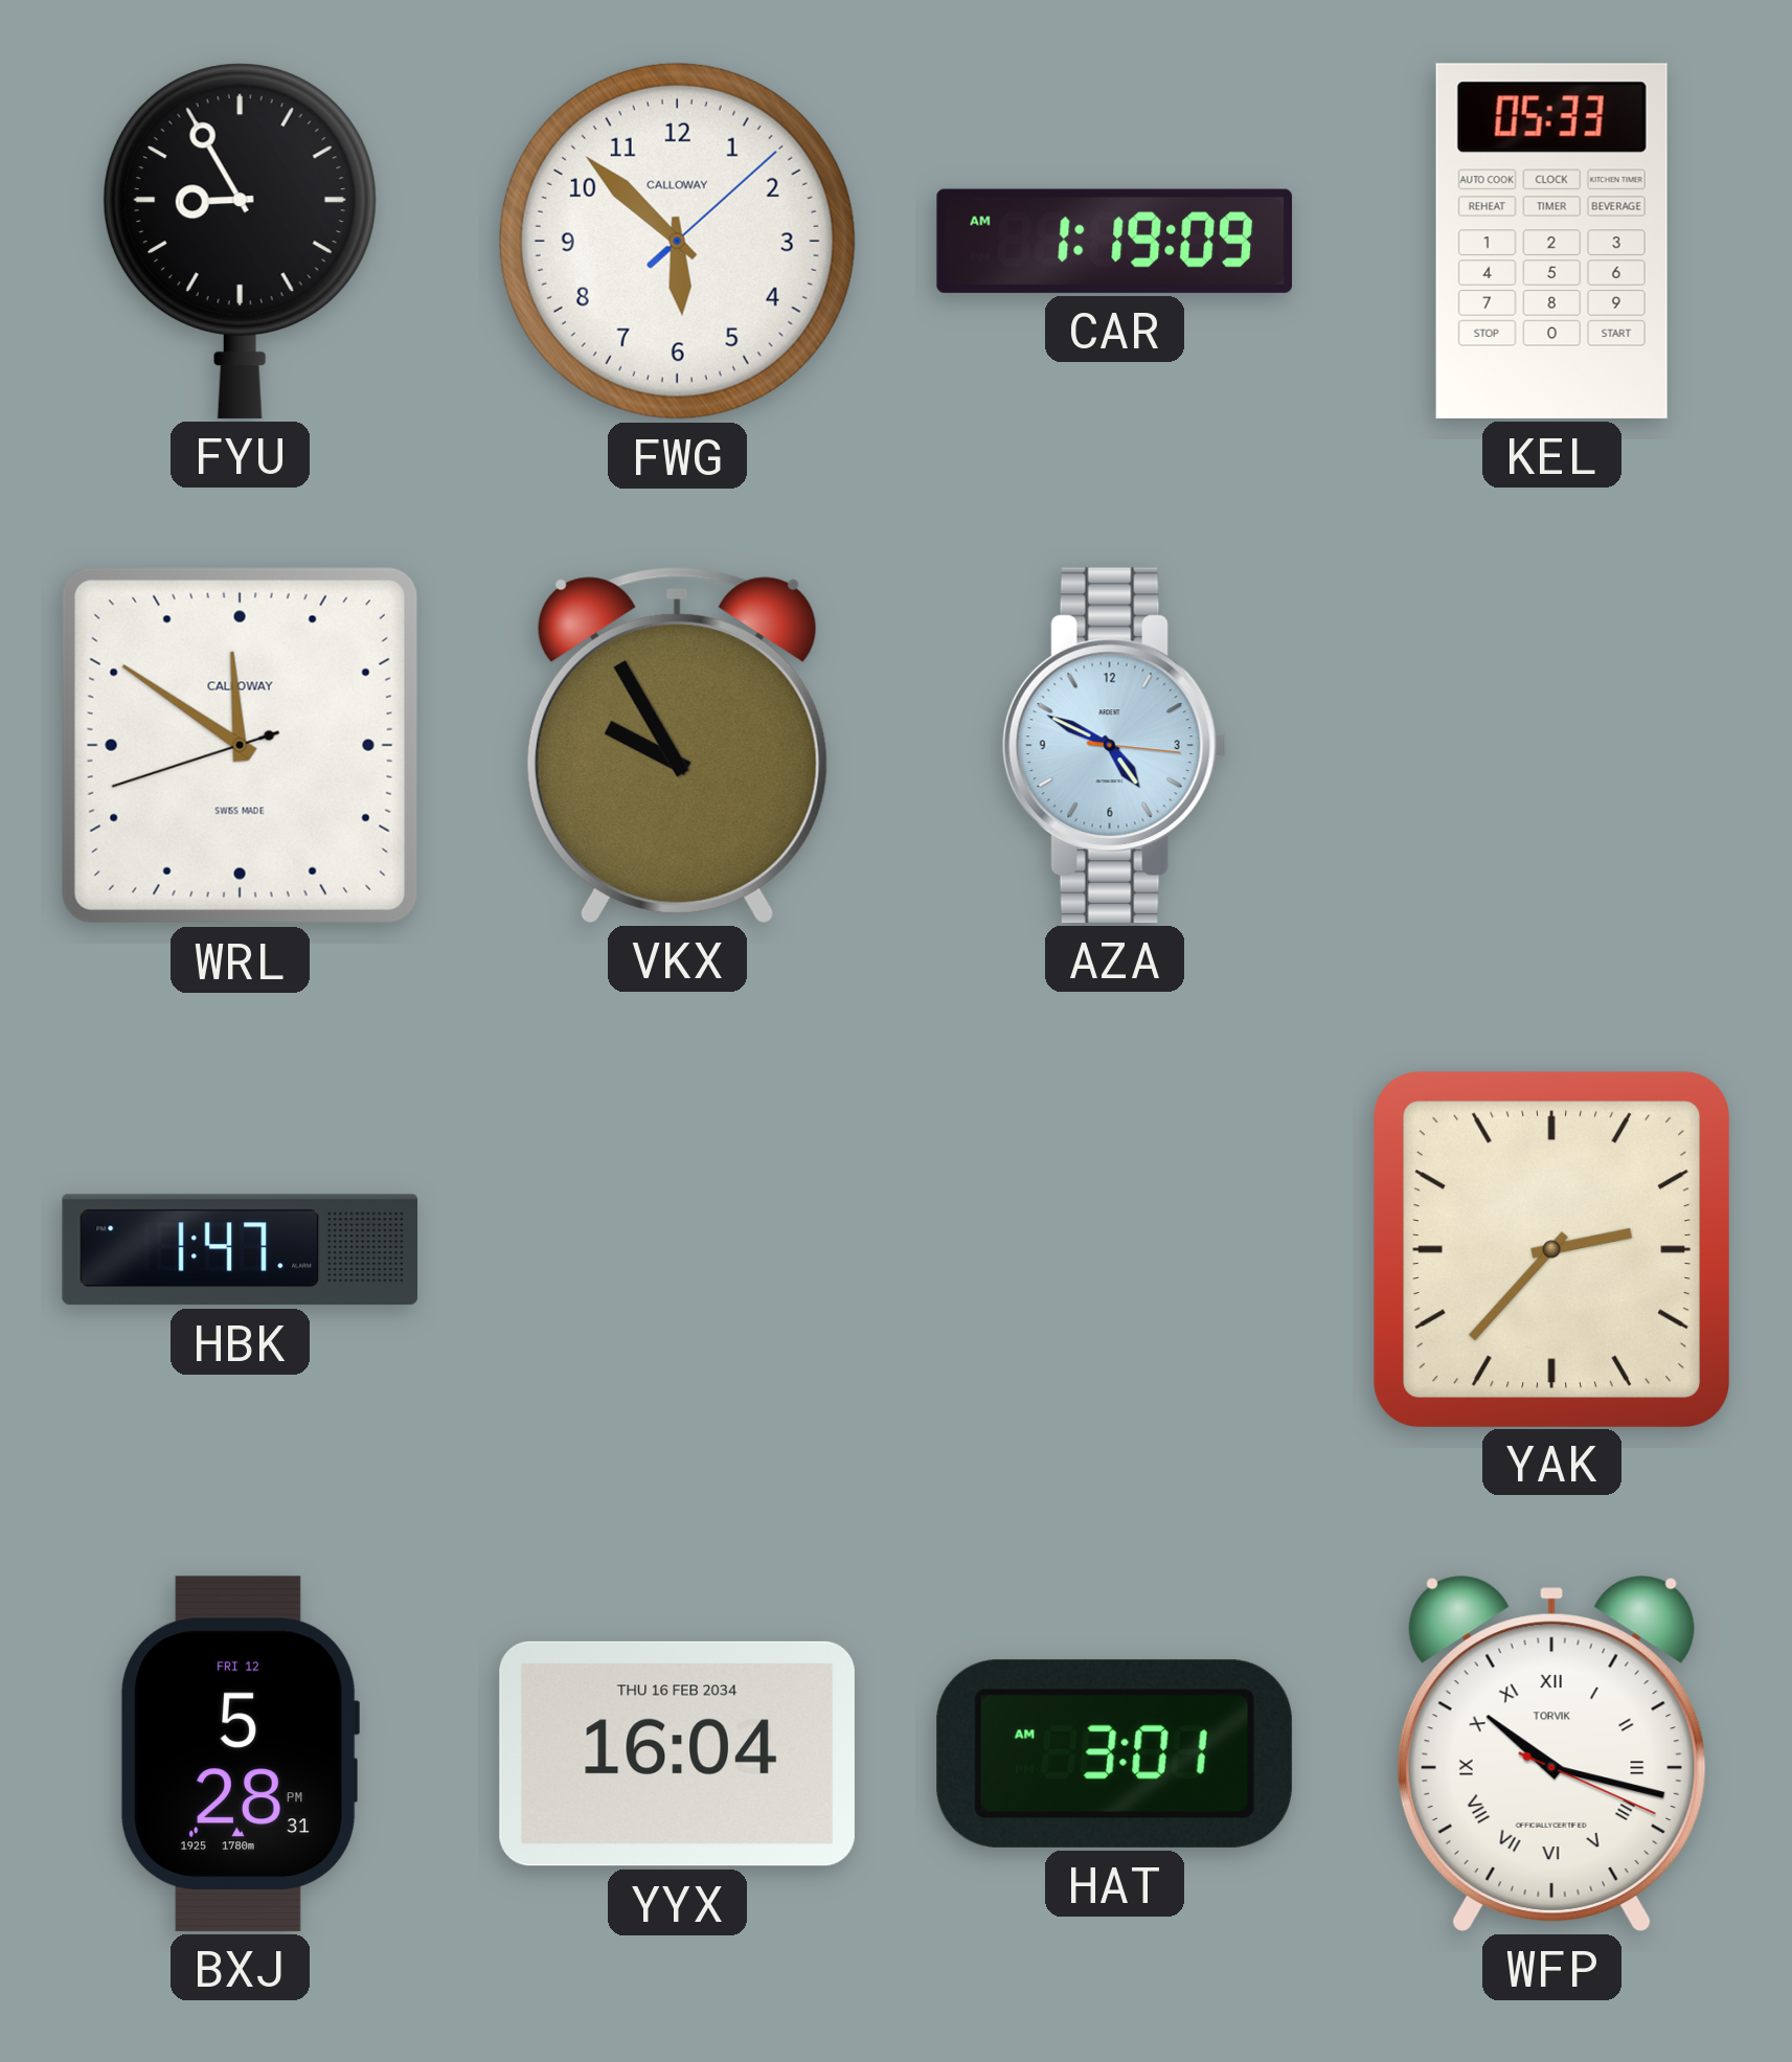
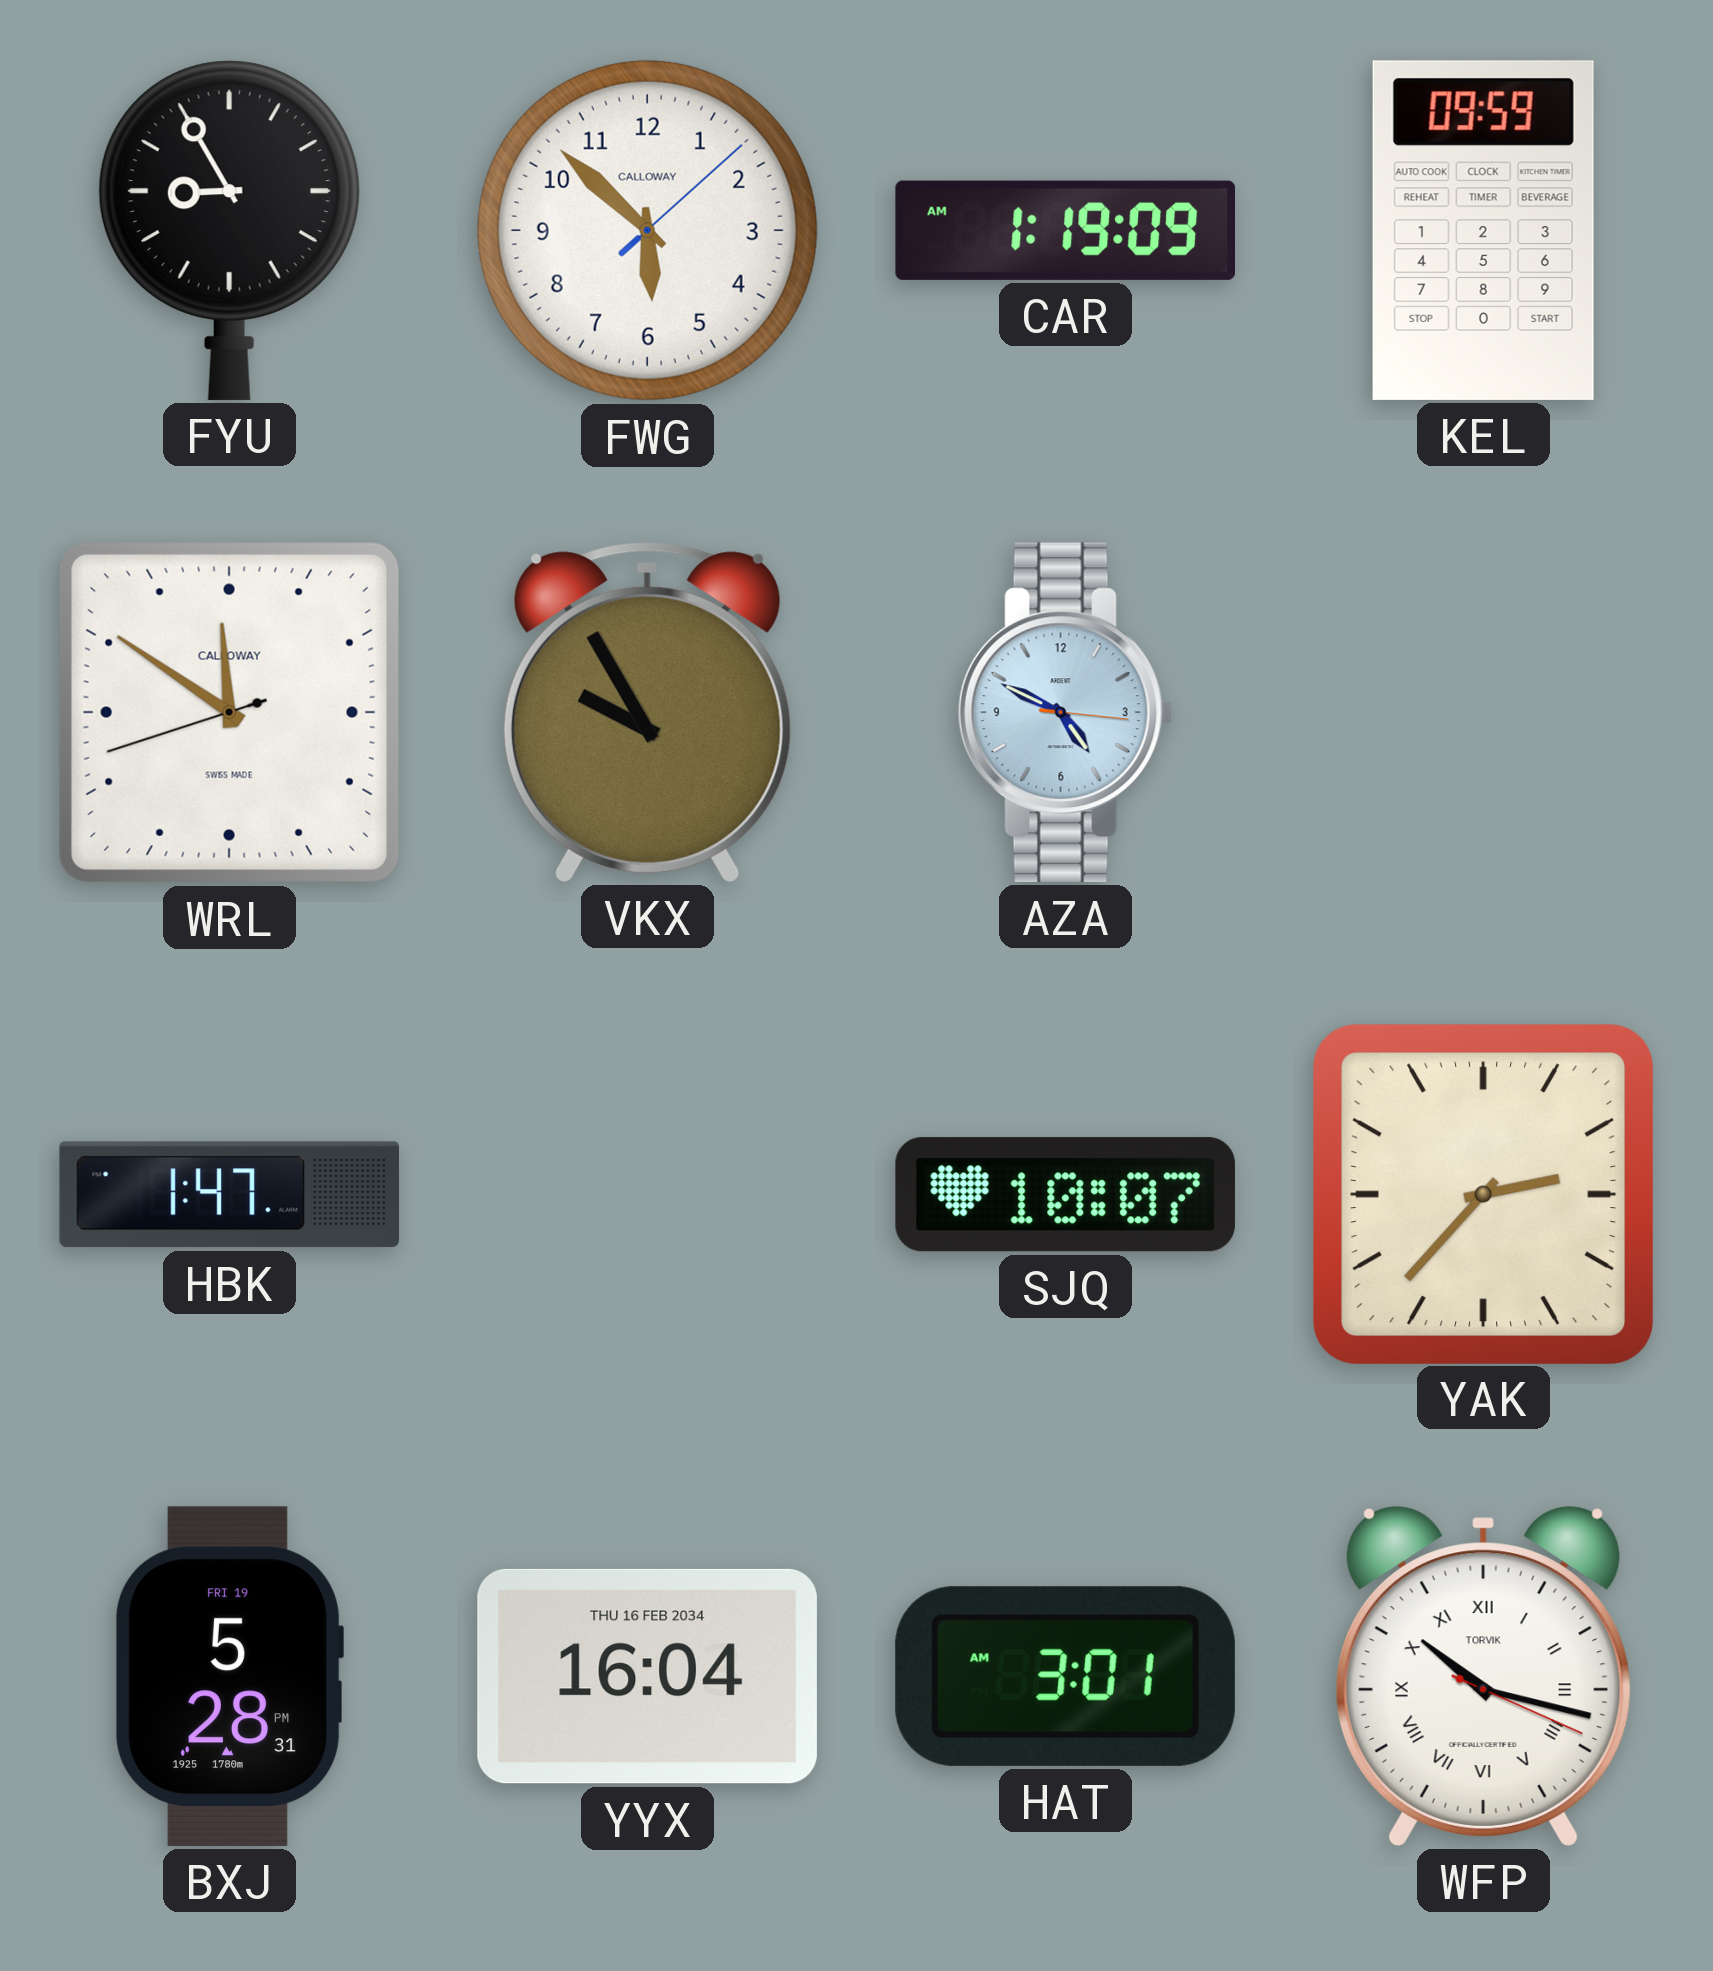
KEL: 05:33 -> 09:59 (1483, 230)
SJQ: none -> 10:07 (1065, 1195)
BXJ date: FRI 12 -> FRI 19 (229, 1676)
